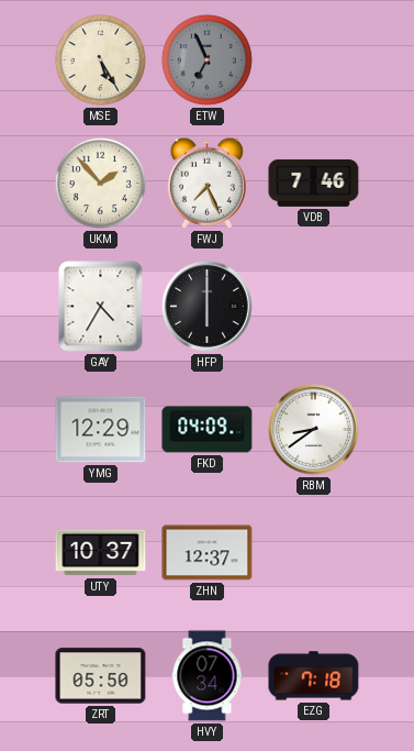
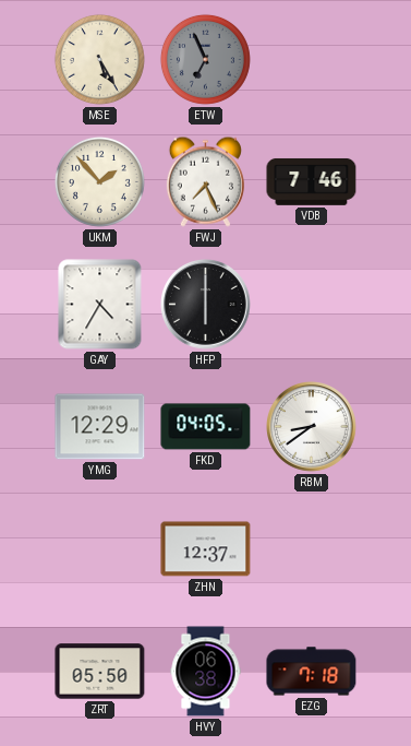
FKD: 04:09 -> 04:05 (206, 427)
UTY: 10:37 -> none (101, 553)
HVY: 07:34 -> 06:38 (206, 672)
